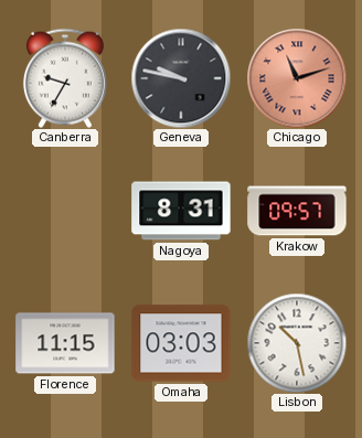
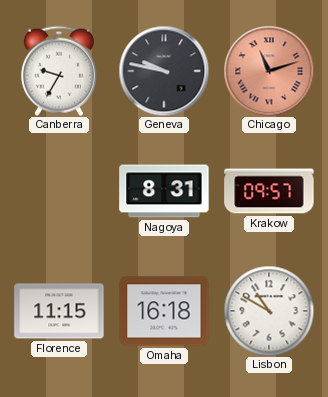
Omaha: 03:03 -> 16:18 (164, 311)
Lisbon: 10:28 -> 10:50 (269, 311)
